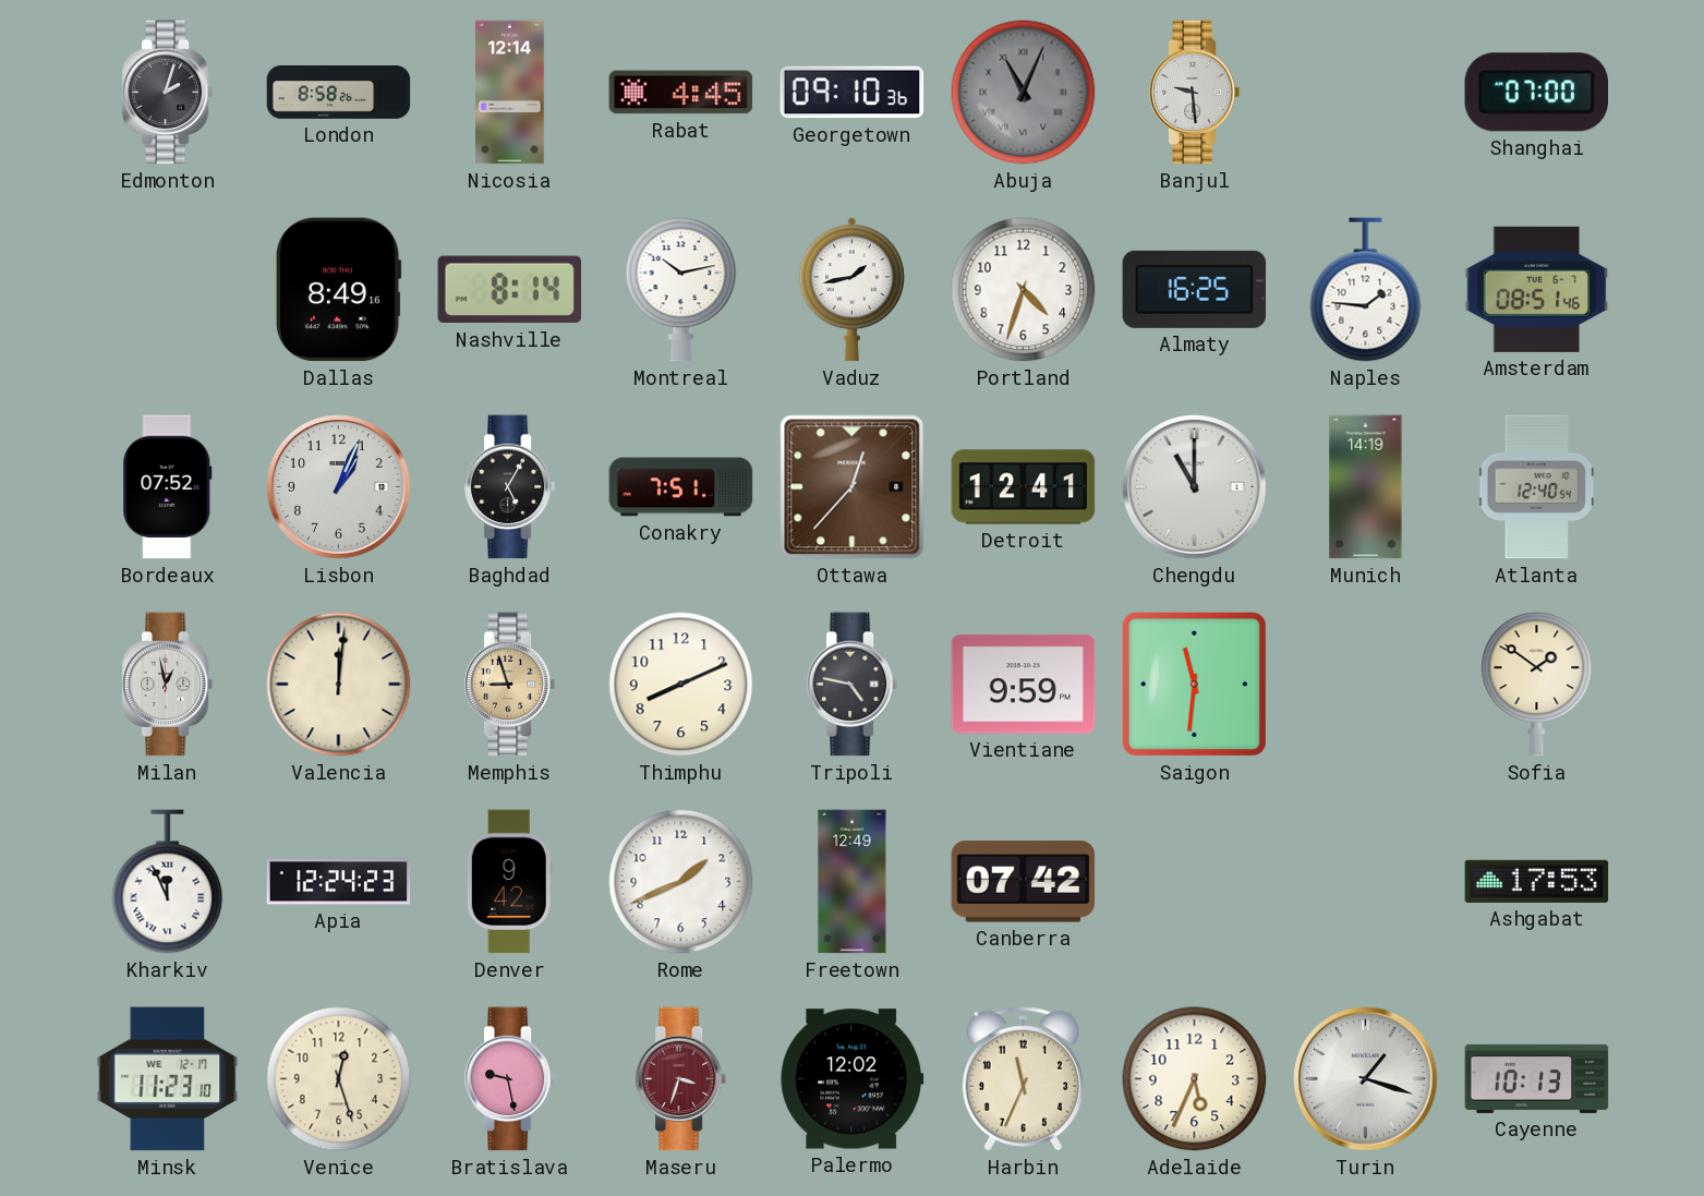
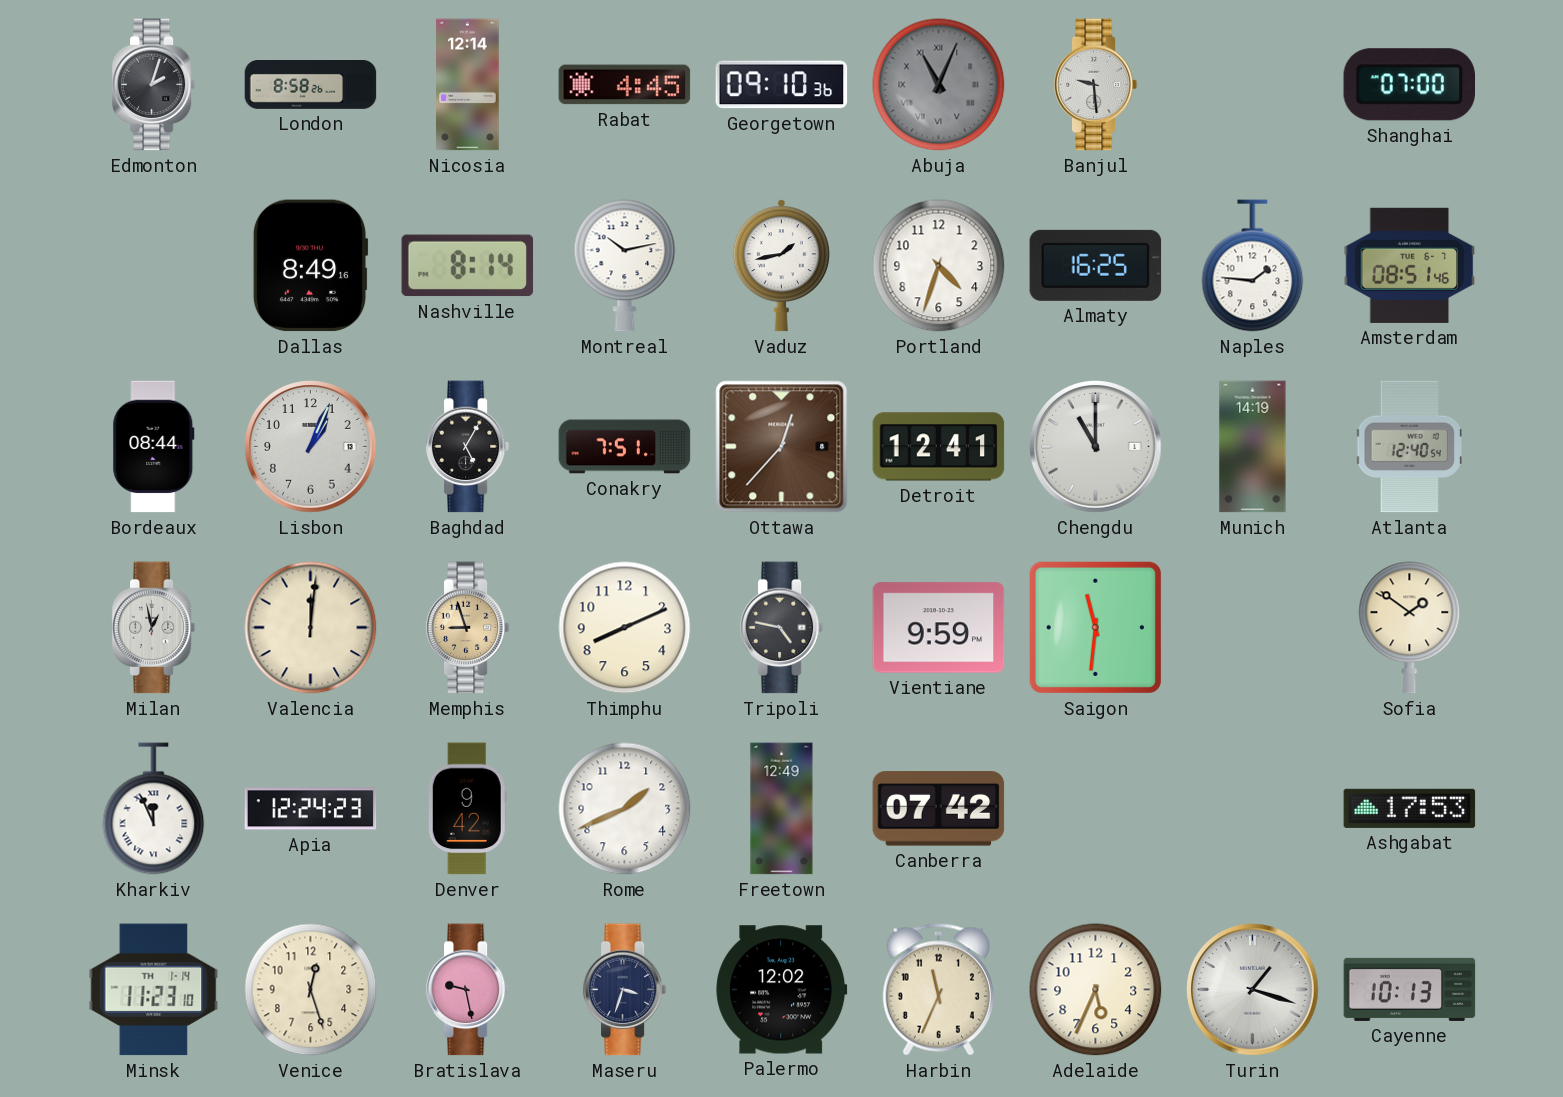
Bordeaux: 07:52 -> 08:44 (154, 447)
Minsk date: WE 12-17 -> TH 1-14 (154, 990)
Maseru dial: burgundy -> navy (625, 990)
